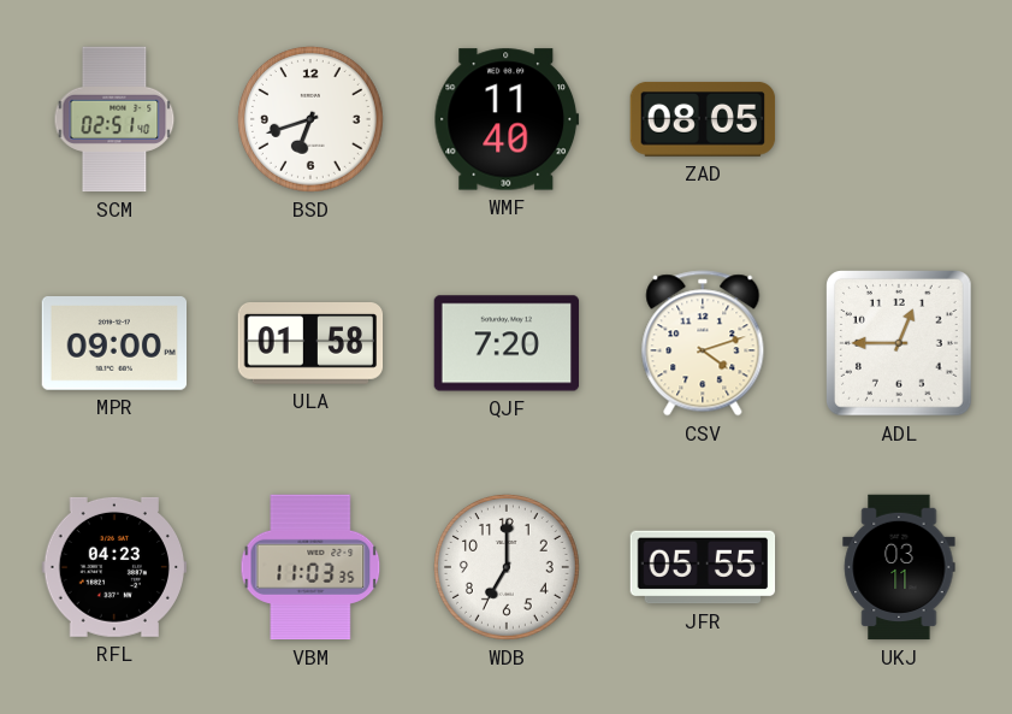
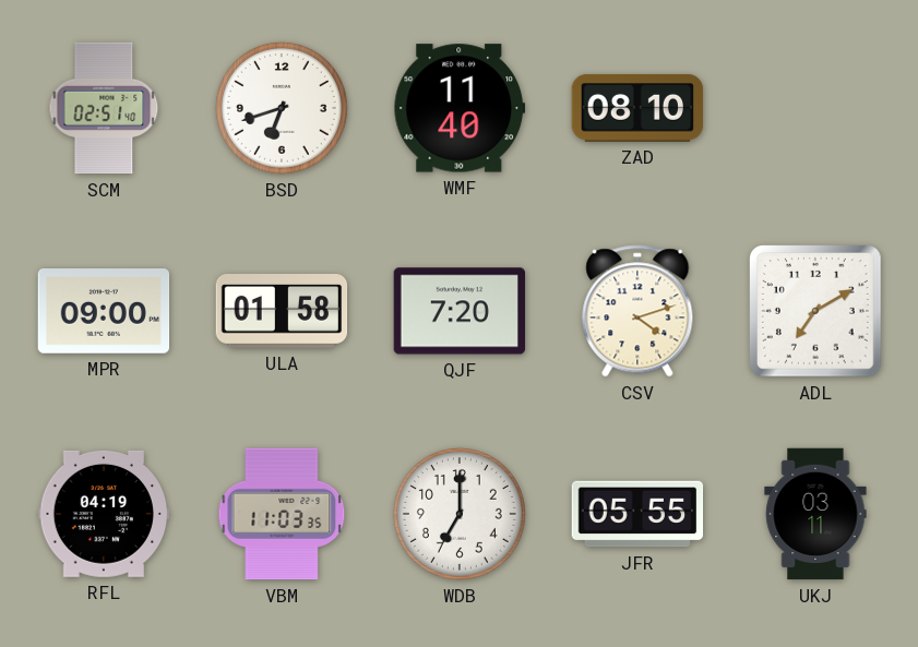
ZAD: 08:05 -> 08:10 (637, 108)
ADL: 12:45 -> 7:10 (816, 312)
RFL: 04:23 -> 04:19 (104, 514)
